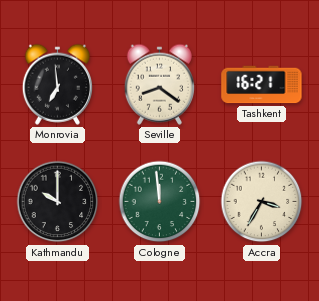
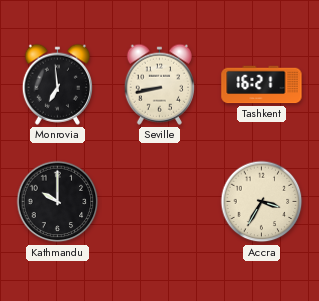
Seville: 8:21 -> 8:43 (159, 84)
Cologne: 11:59 -> none (160, 202)
